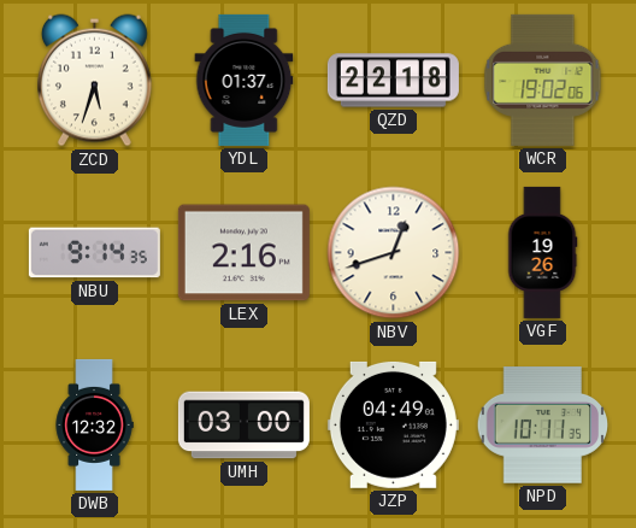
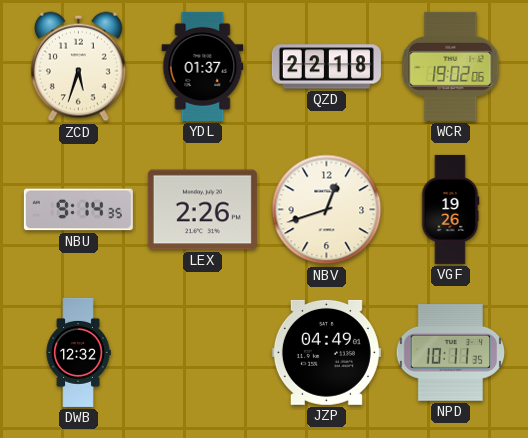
LEX: 2:16 -> 2:26 (202, 210)
UMH: 03:00 -> none (243, 426)
